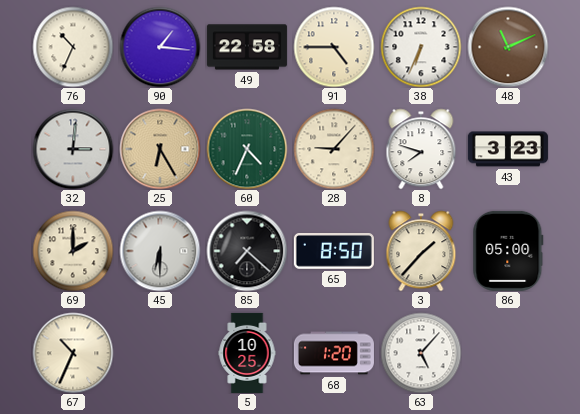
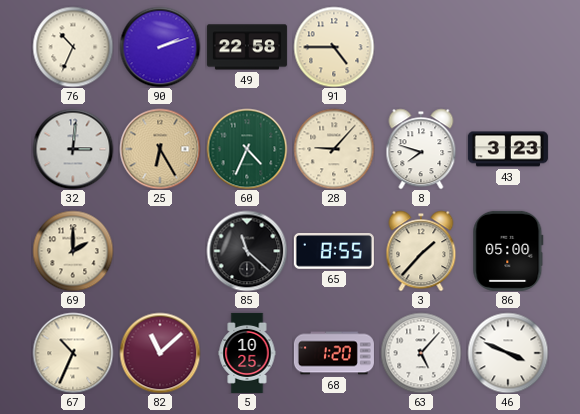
90: 1:16 -> 2:12 (160, 47)
38: 6:34 -> none (421, 47)
48: 11:11 -> none (508, 47)
45: 6:30 -> none (160, 251)
85: 7:22 -> 11:22 (247, 251)
65: 8:50 -> 8:55 (334, 252)
82: none -> 11:08 (160, 353)
46: none -> 3:49 (508, 353)
